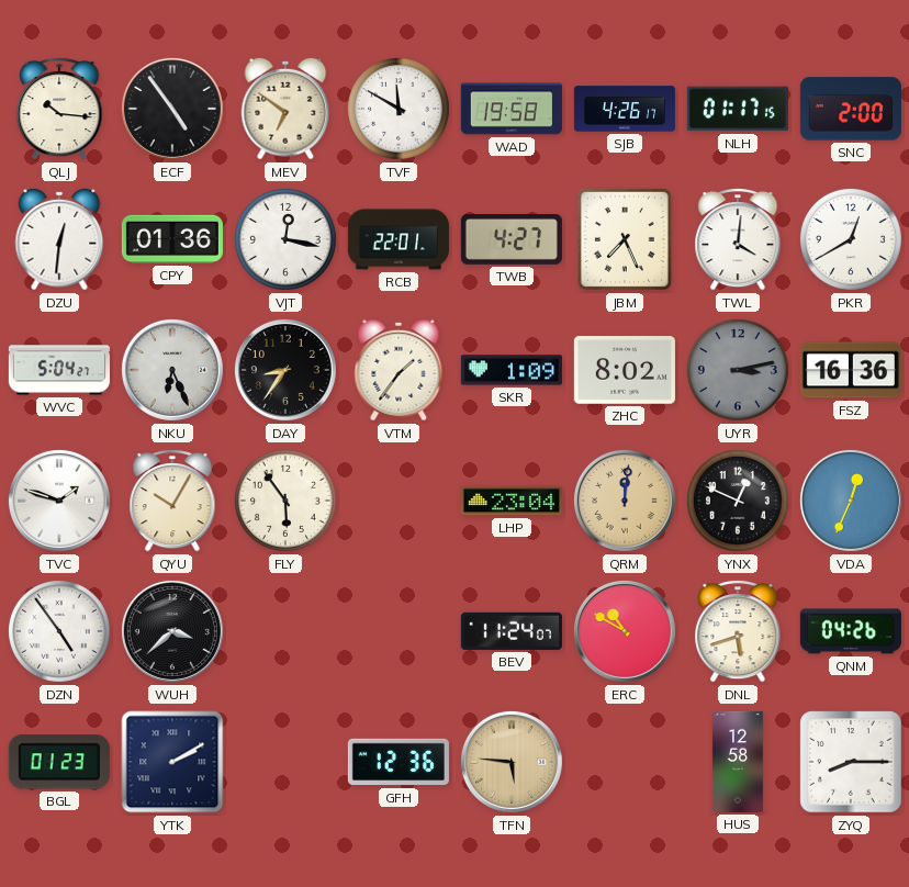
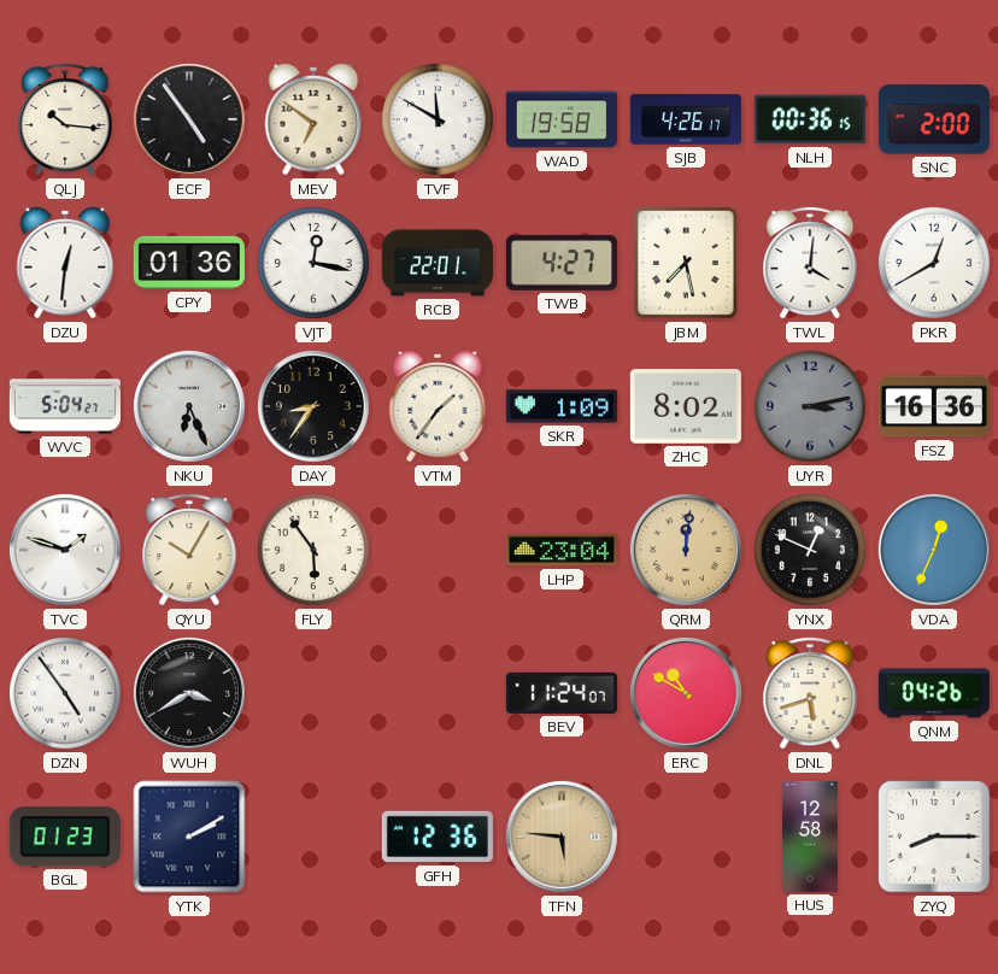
NLH: 01:17 -> 00:36 (810, 119)
JBM: 7:26 -> 7:28 (686, 263)
WUH: 3:38 -> 3:40 (189, 693)
